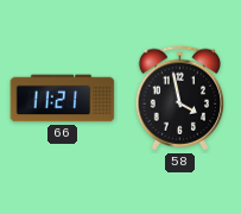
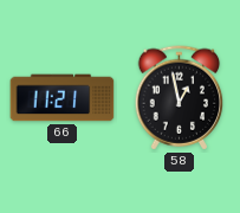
58: 3:58 -> 12:58 (180, 98)
